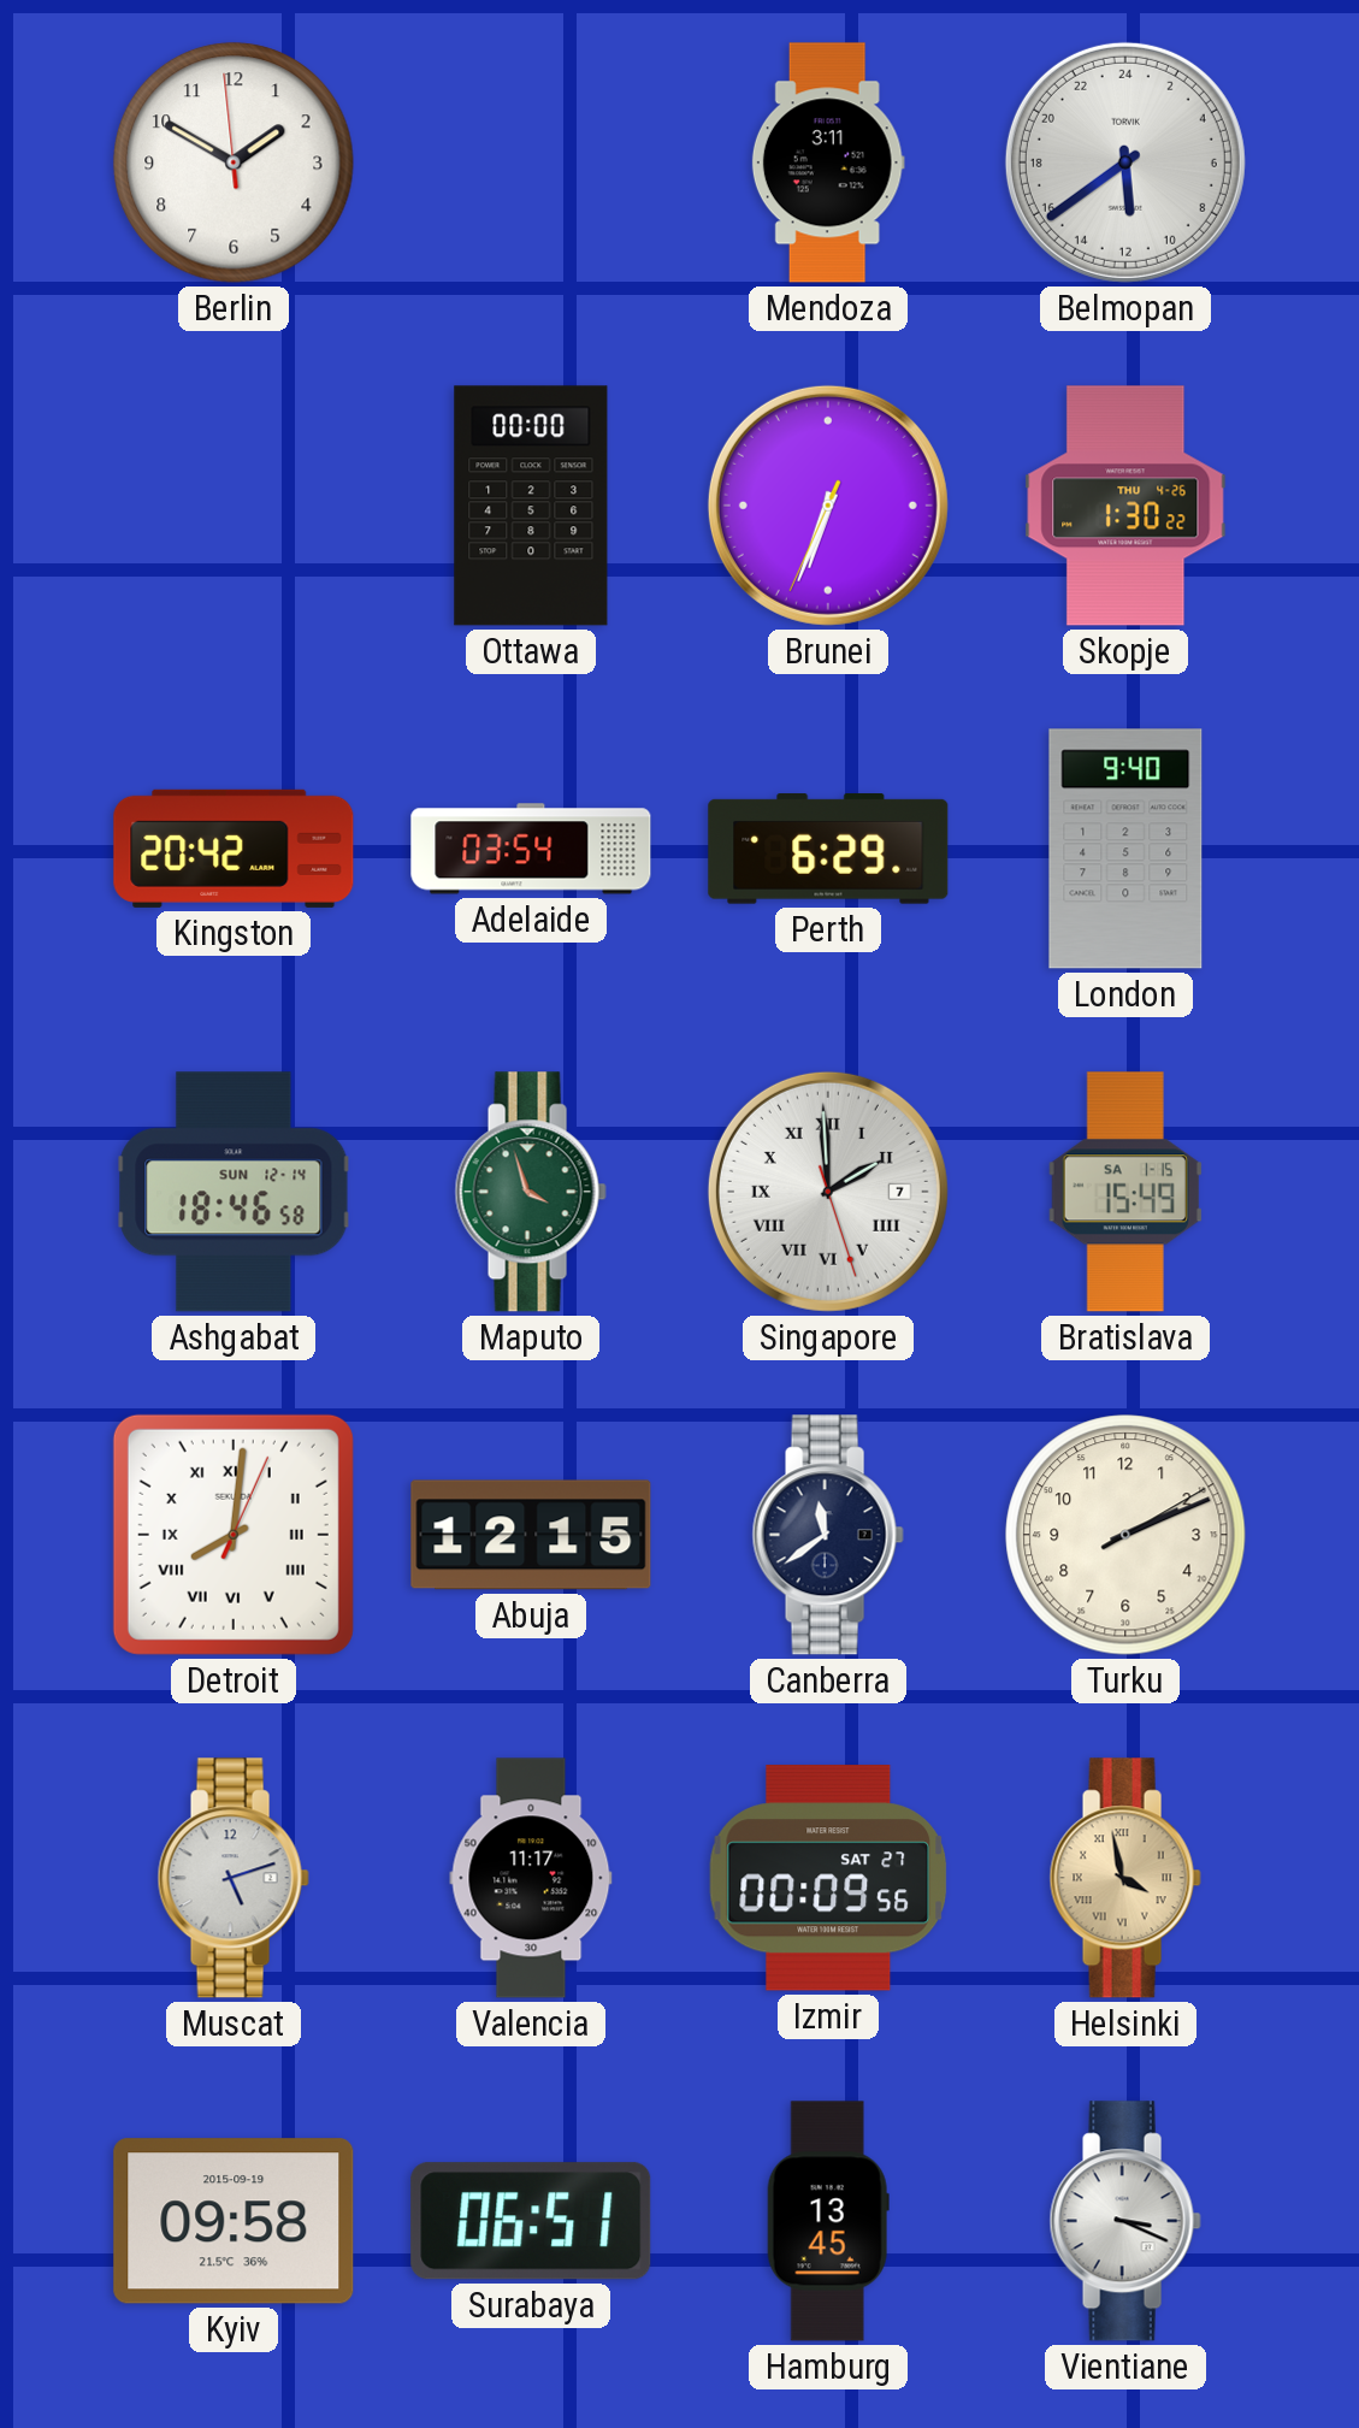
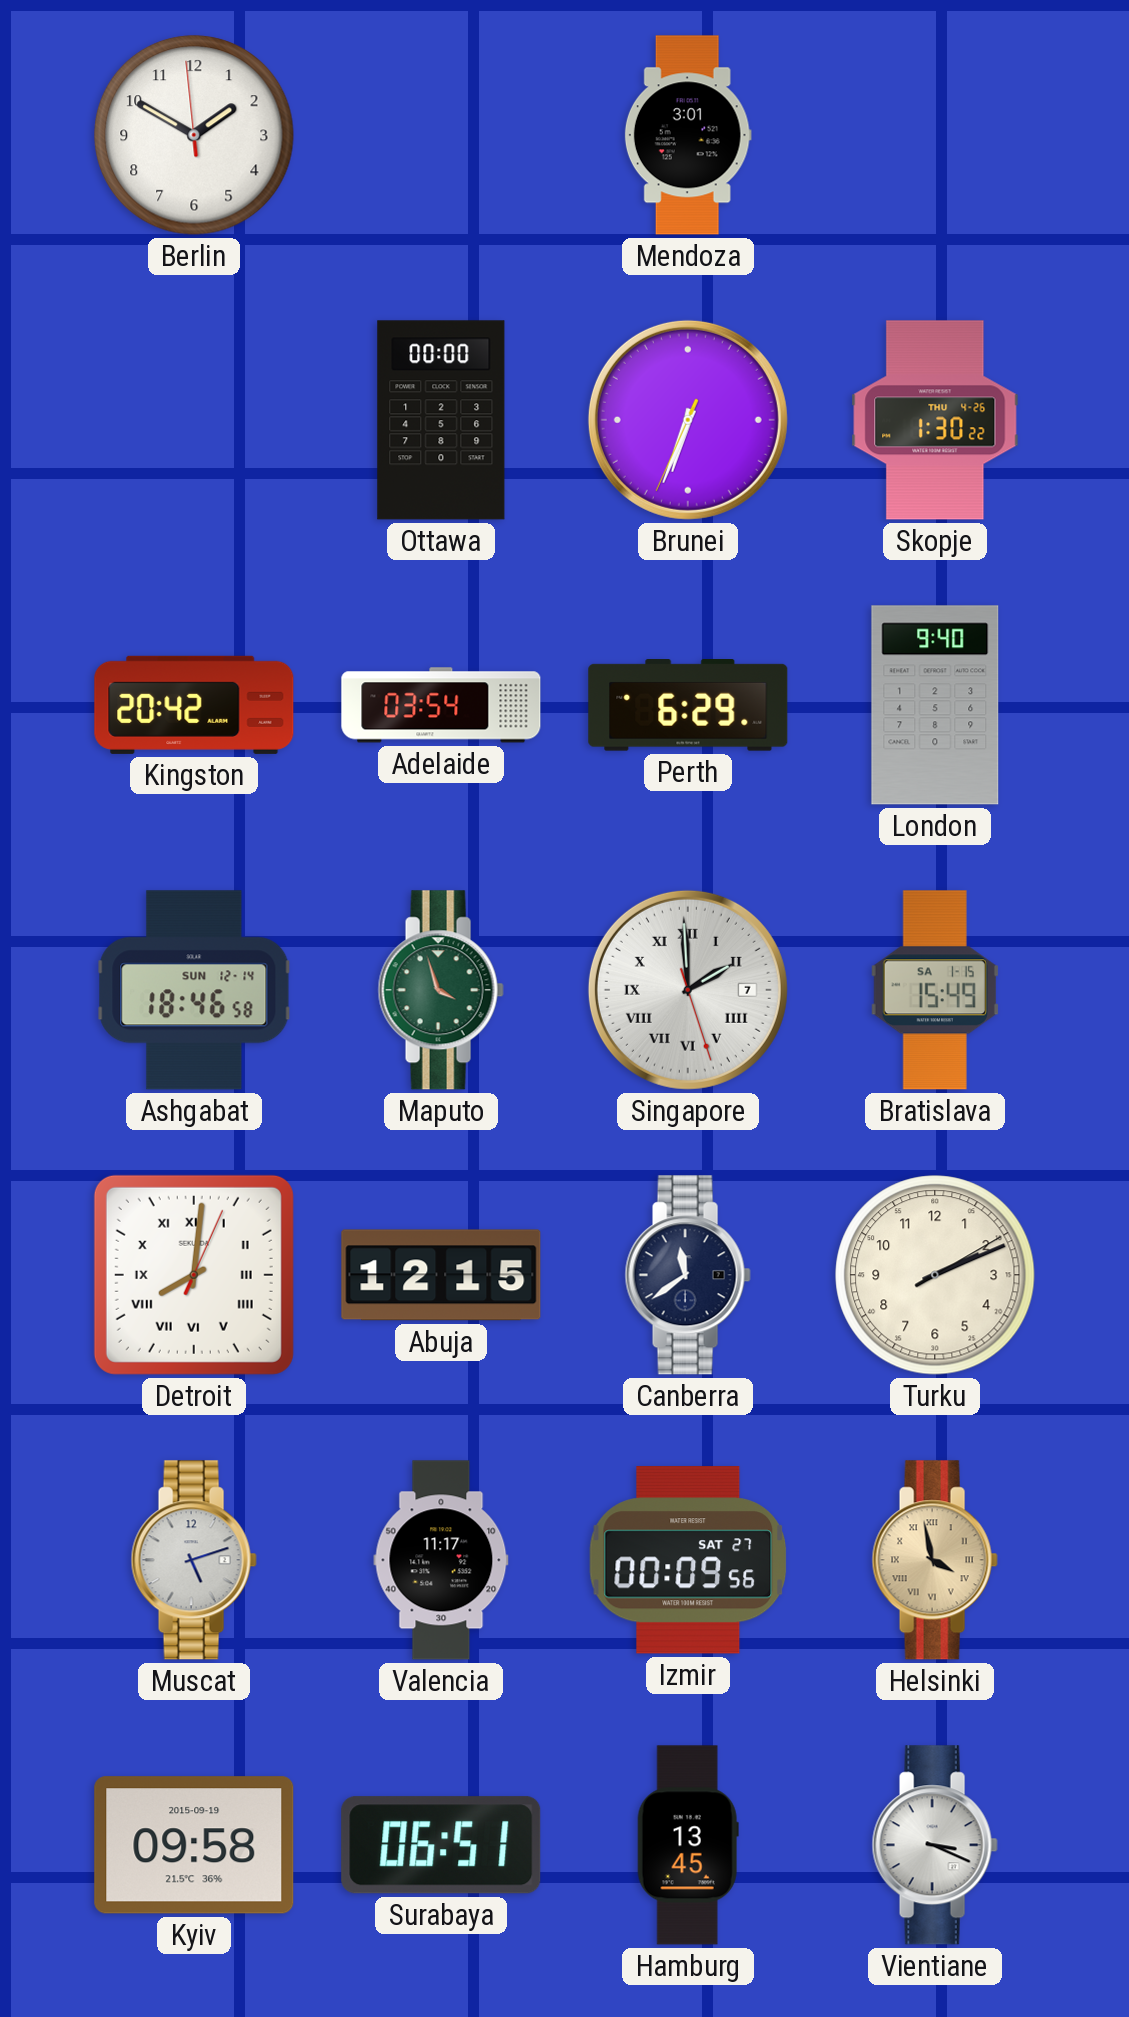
Mendoza: 3:11 -> 3:01 (688, 135)
Belmopan: 11:39 -> none (1125, 163)
